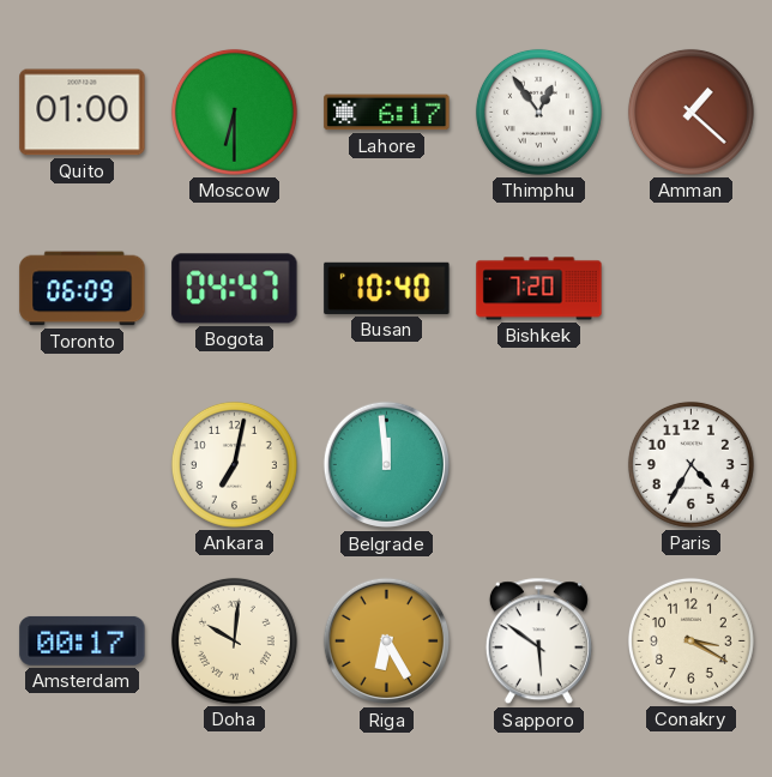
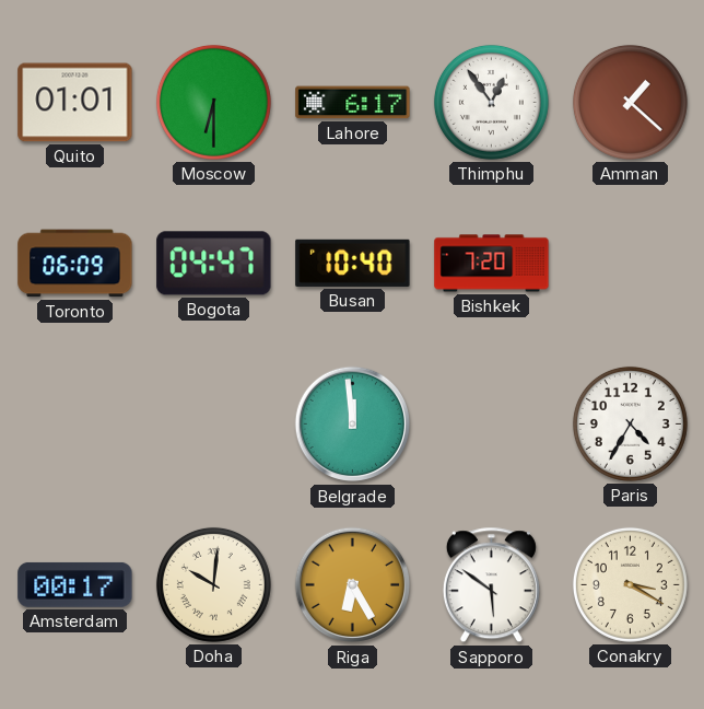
Quito: 01:00 -> 01:01 (75, 103)
Ankara: 7:02 -> none (234, 464)
